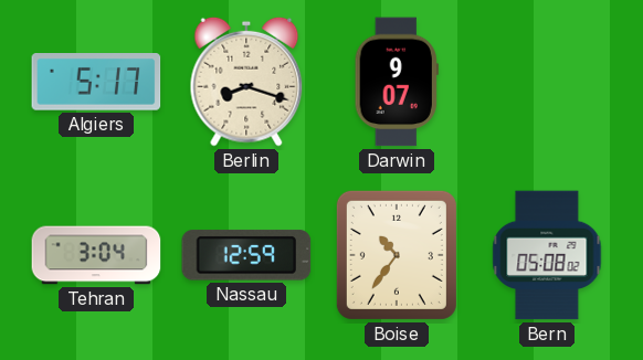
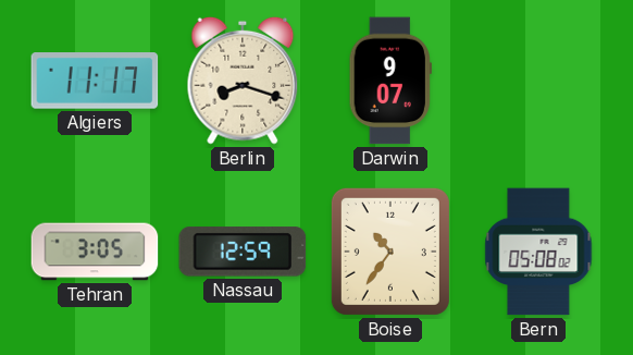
Algiers: 5:17 -> 11:17 (95, 82)
Tehran: 3:04 -> 3:05 (95, 252)
